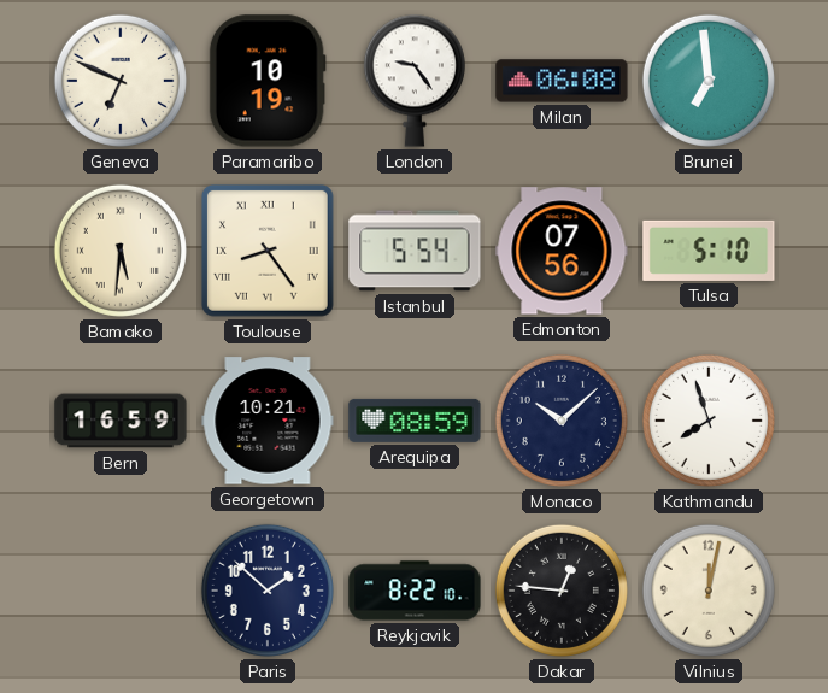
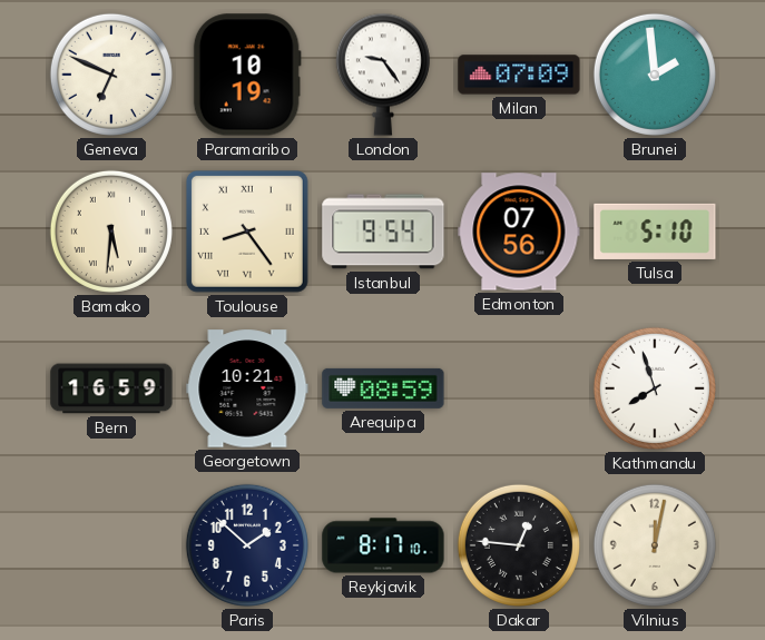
Milan: 06:08 -> 07:09 (519, 75)
Brunei: 6:59 -> 1:59 (655, 75)
Istanbul: 5:54 -> 9:54 (383, 232)
Monaco: 10:08 -> none (562, 421)
Reykjavik: 8:22 -> 8:17 (383, 545)
